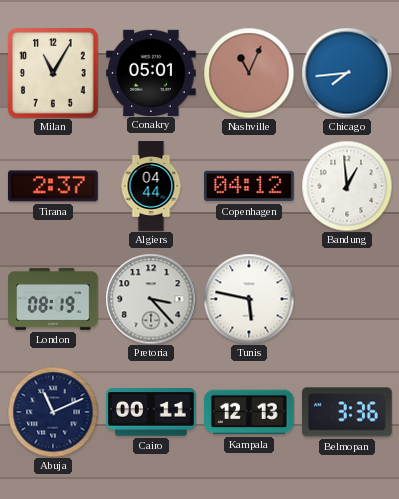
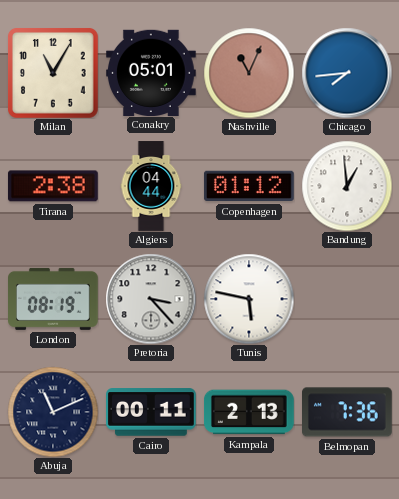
Tirana: 2:37 -> 2:38 (53, 186)
Copenhagen: 04:12 -> 01:12 (249, 186)
Kampala: 12:13 -> 2:13 (250, 412)
Belmopan: 3:36 -> 7:36 (348, 412)
